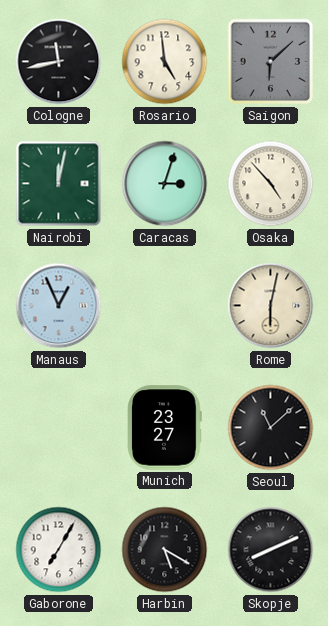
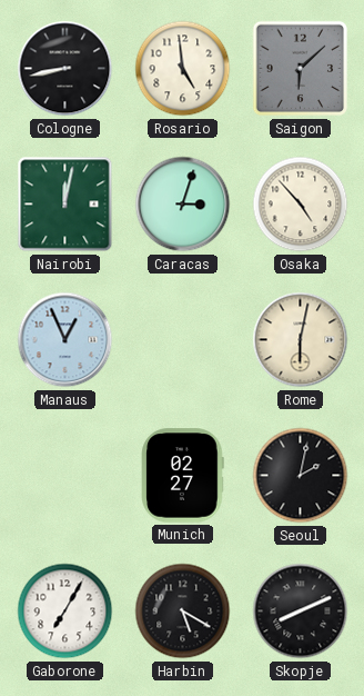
Cologne: 11:43 -> 8:43 (65, 69)
Munich: 23:27 -> 02:27 (183, 476)
Seoul: 11:08 -> 2:02 (301, 476)
